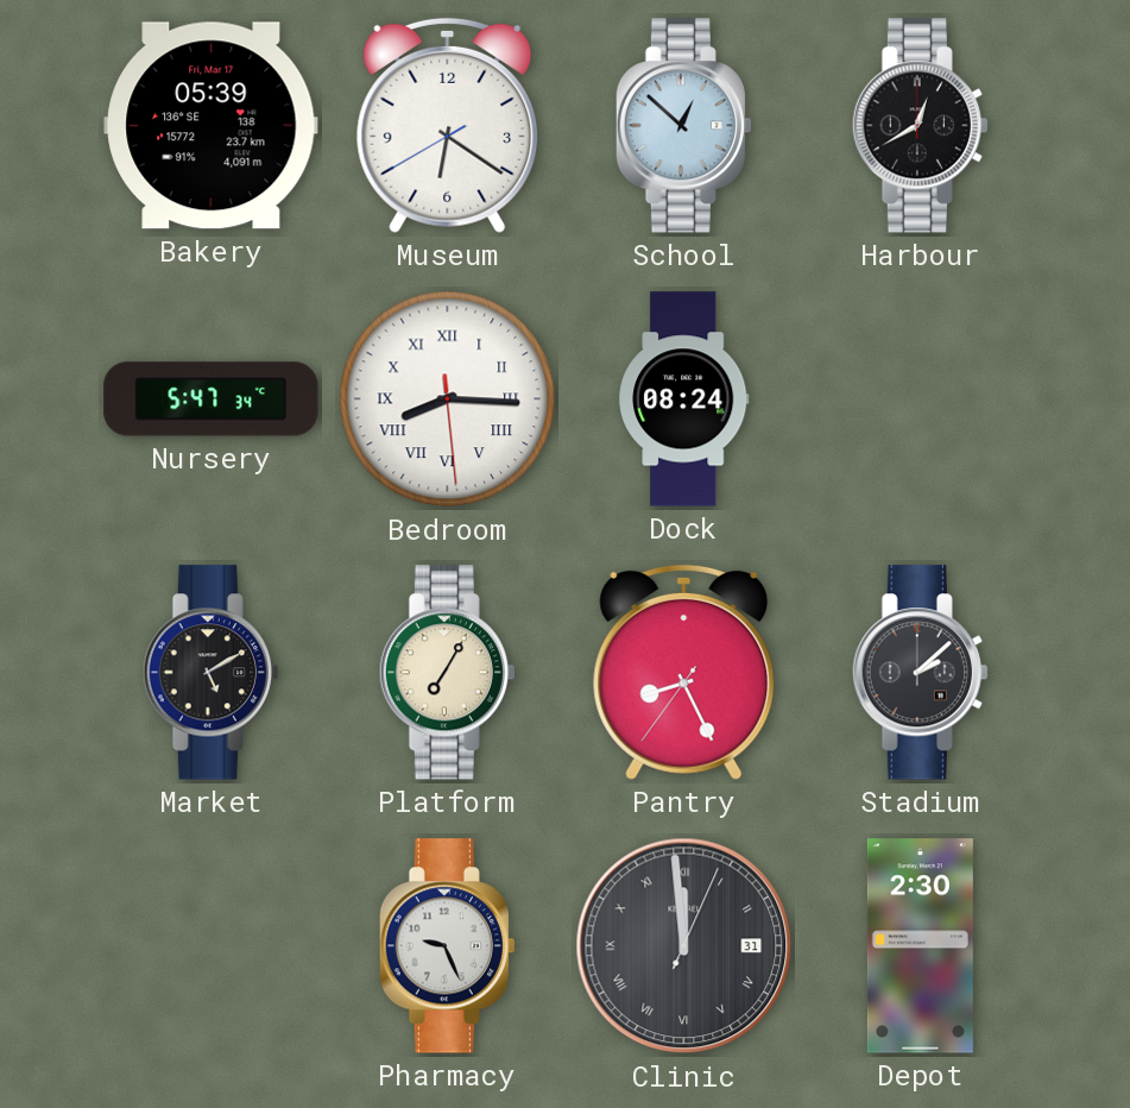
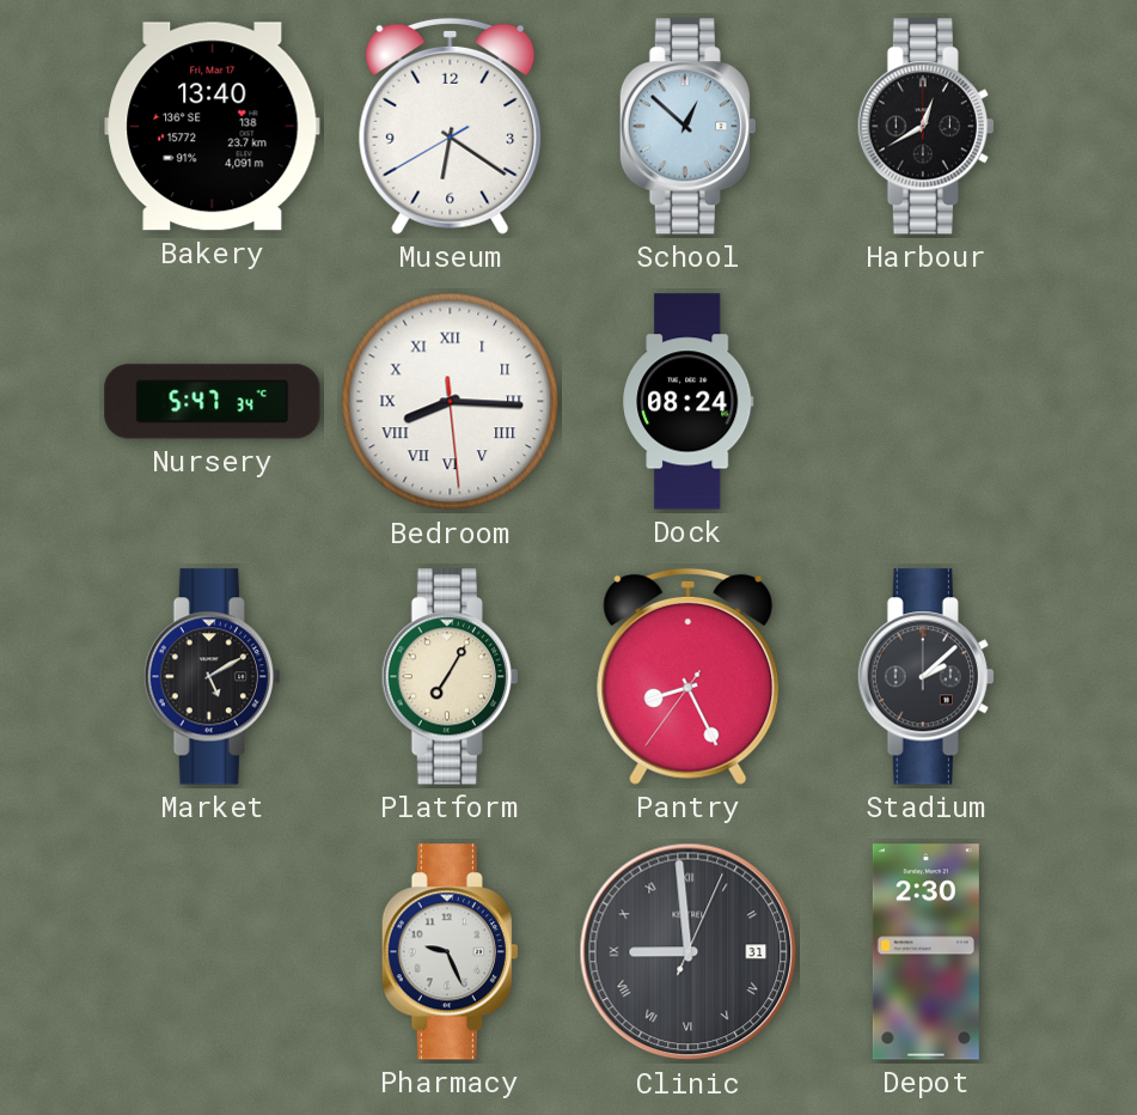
Bakery: 05:39 -> 13:40 (213, 127)
Clinic: 11:59 -> 8:59 (689, 952)
